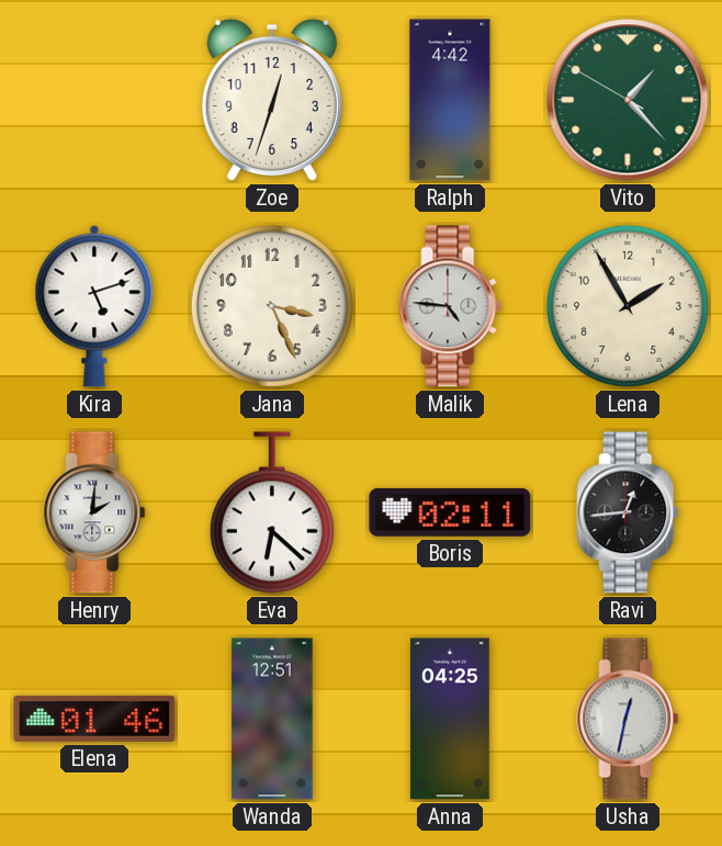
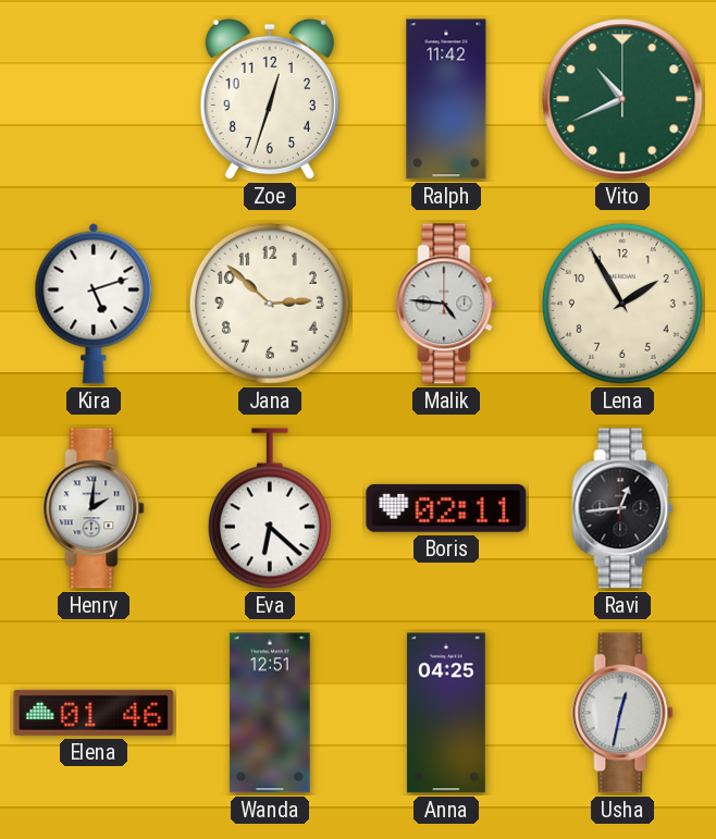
Ralph: 4:42 -> 11:42 (446, 99)
Vito: 1:22 -> 10:41 (622, 99)
Jana: 3:26 -> 2:52 (270, 304)
